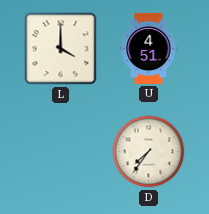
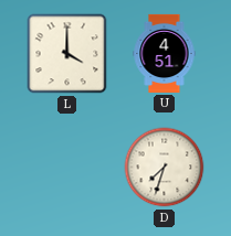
D: 7:36 -> 7:33 (165, 168)
